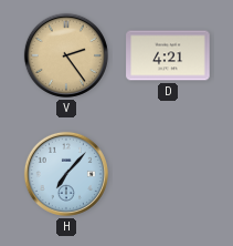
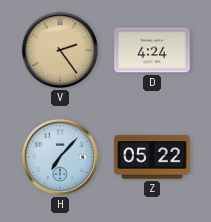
D: 4:21 -> 4:24 (152, 50)
Z: none -> 05:22 (152, 157)
